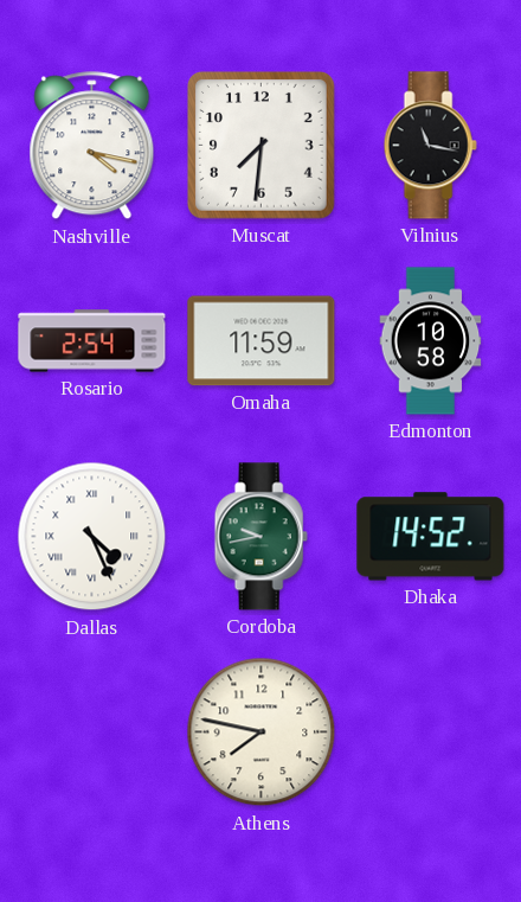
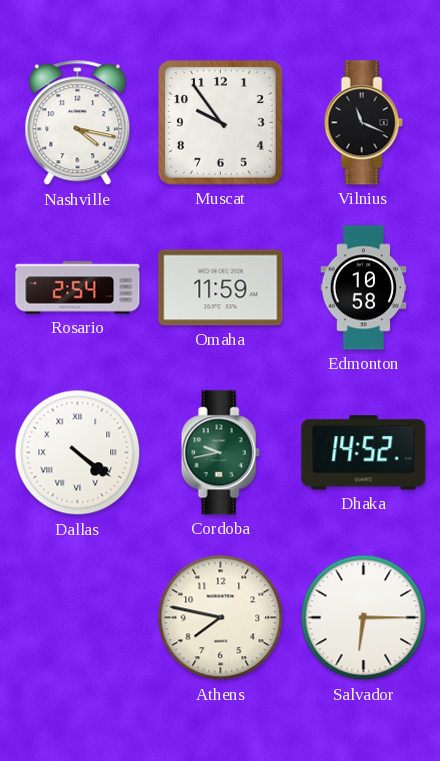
Muscat: 7:31 -> 9:54 (221, 123)
Vilnius: 11:17 -> 11:19 (363, 123)
Dallas: 4:26 -> 4:21 (78, 453)
Salvador: none -> 6:15 (364, 618)
